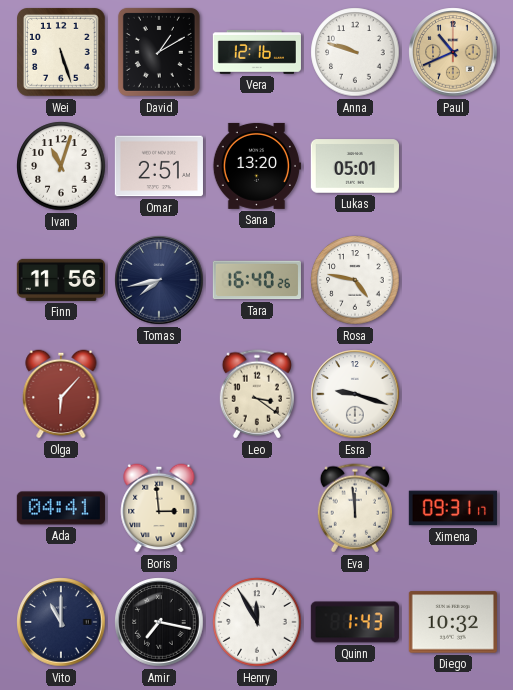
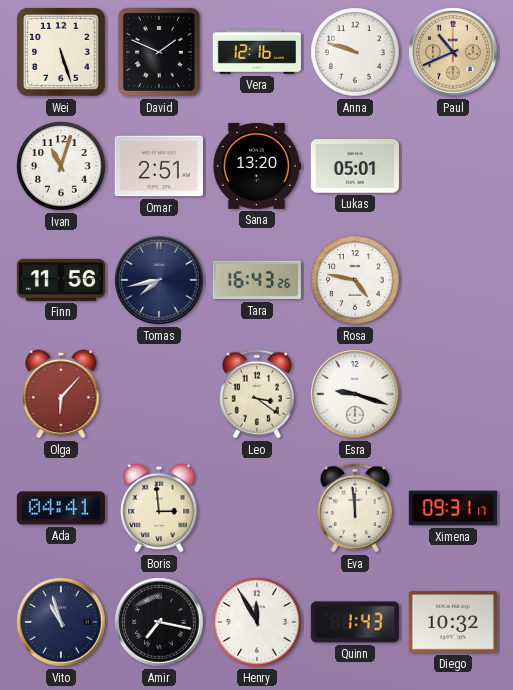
David: 1:10 -> 1:49 (159, 52)
Tara: 16:40 -> 16:43 (257, 280)
Vito: 11:00 -> 10:57 (61, 622)
